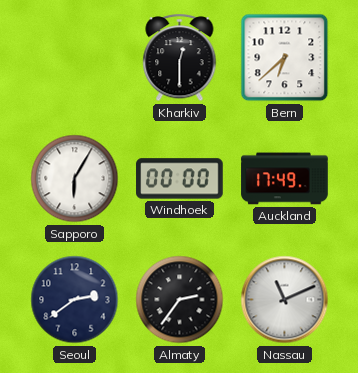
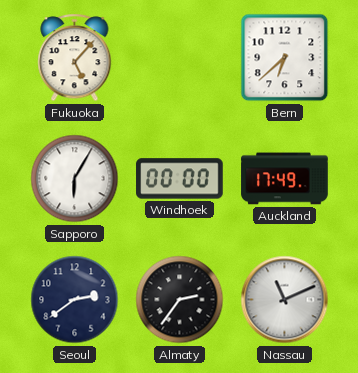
Fukuoka: none -> 5:07 (75, 58)
Kharkiv: 12:30 -> none (180, 58)
